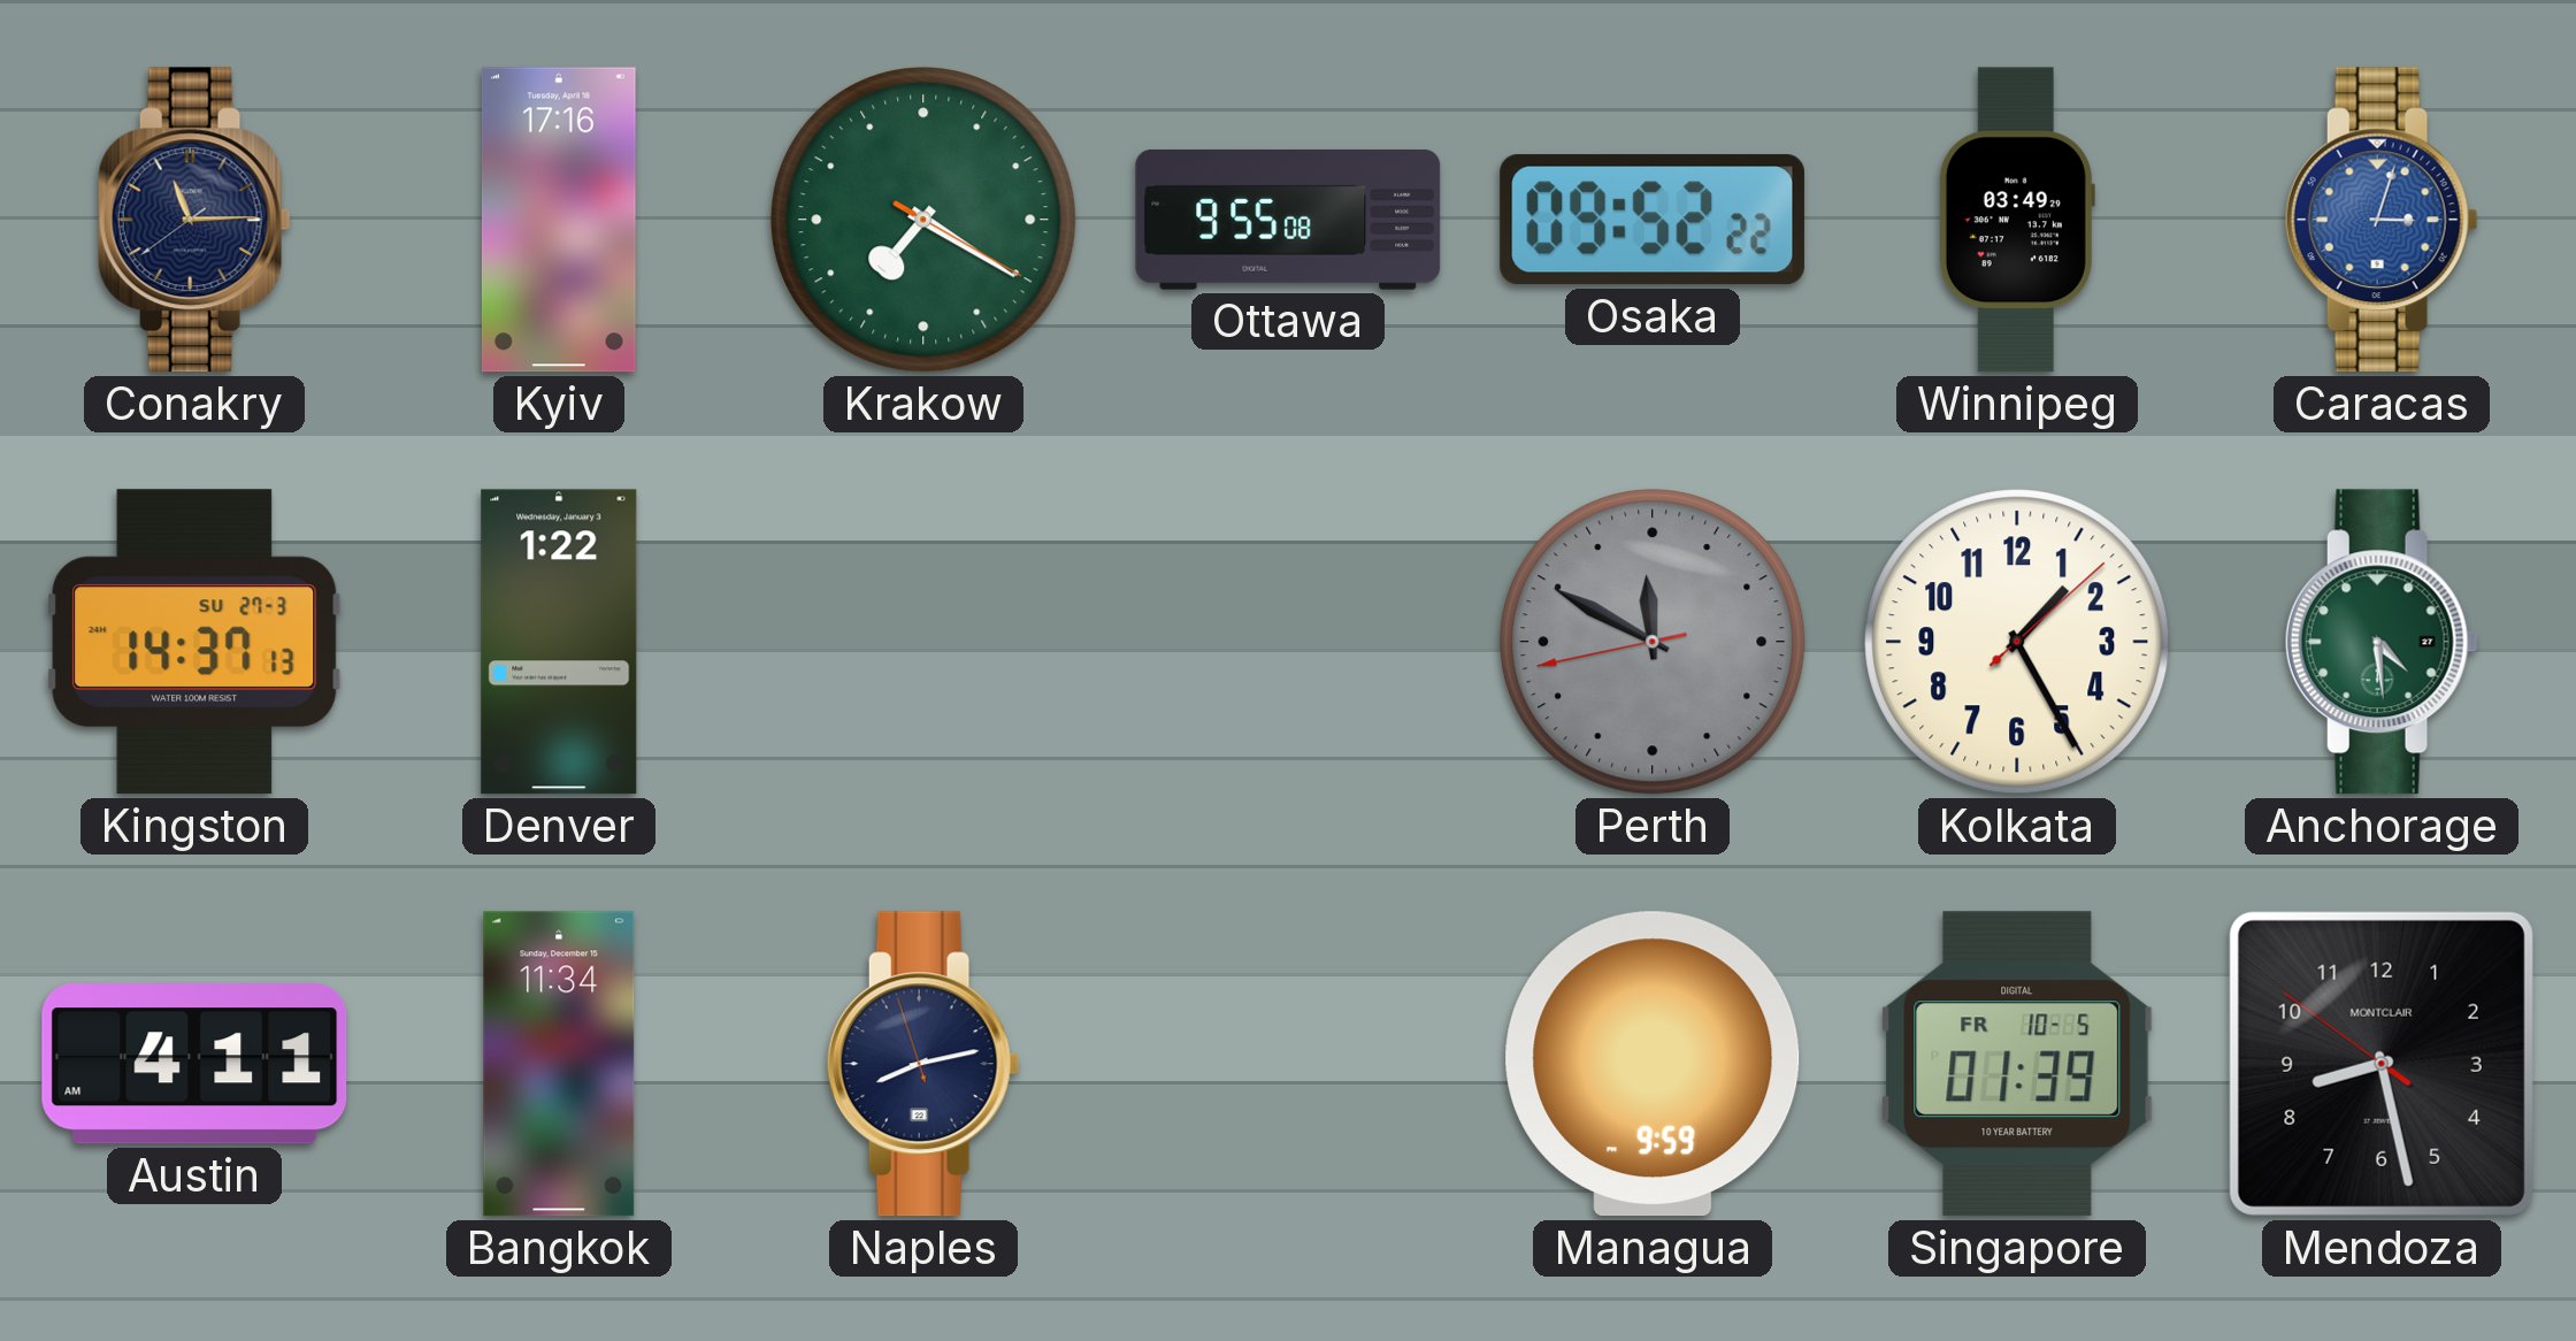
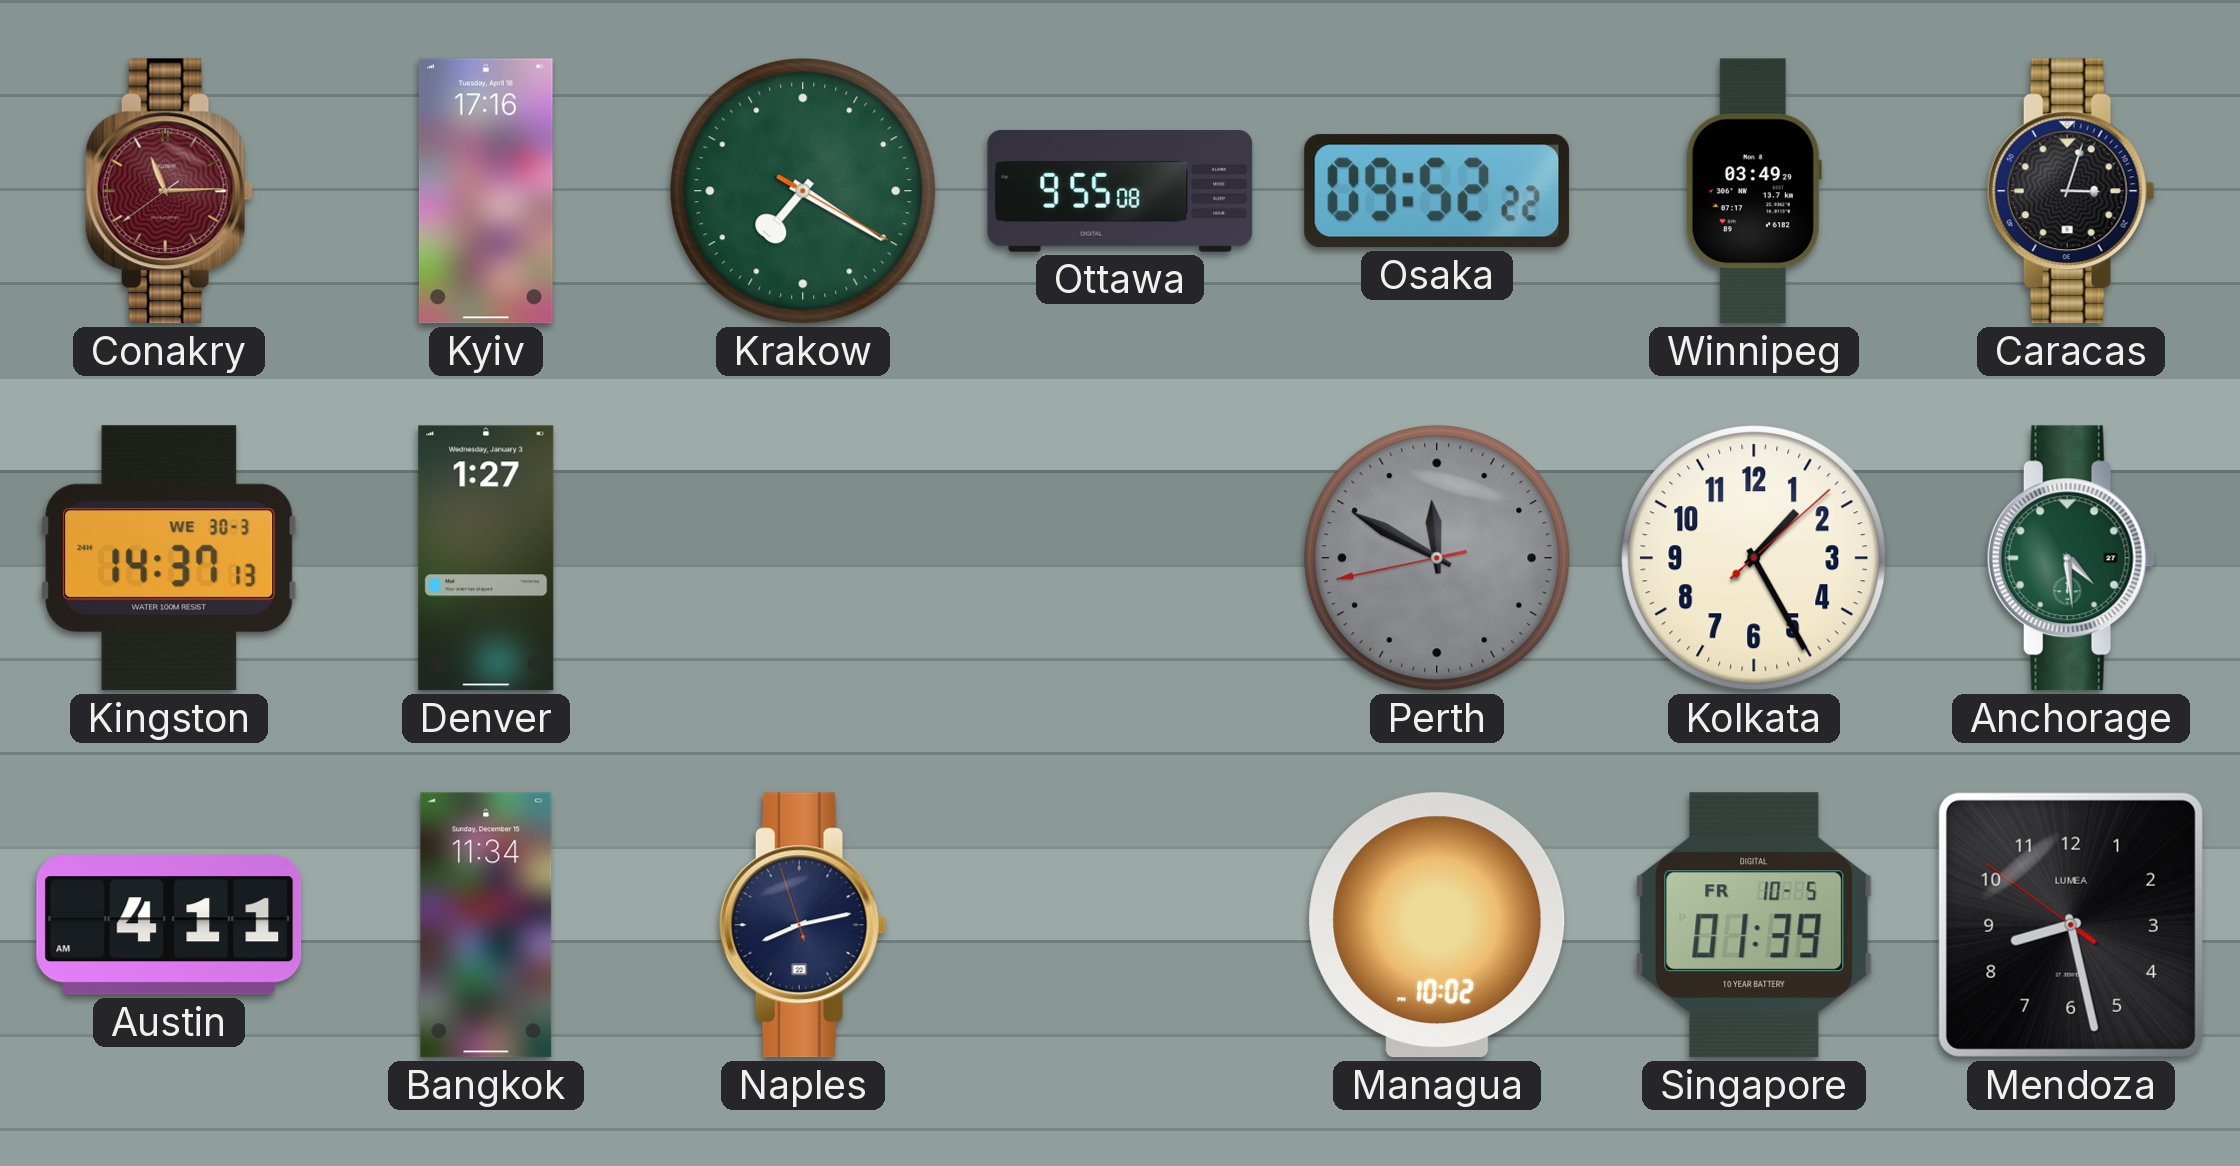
Conakry dial: navy -> burgundy (169, 191)
Caracas dial: blue -> black (2071, 191)
Kingston date: SU 27-3 -> WE 30-3 (169, 558)
Denver: 1:22 -> 1:27 (486, 558)
Managua: 9:59 -> 10:02 (1437, 925)
Mendoza brand: MONTCLAIR -> LUMEA (2071, 925)
